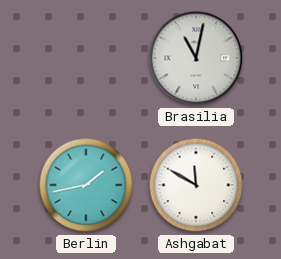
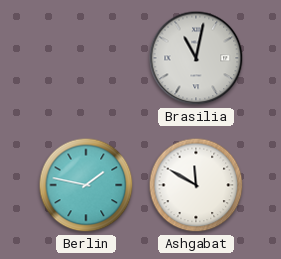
Berlin: 1:43 -> 1:47 (86, 185)
